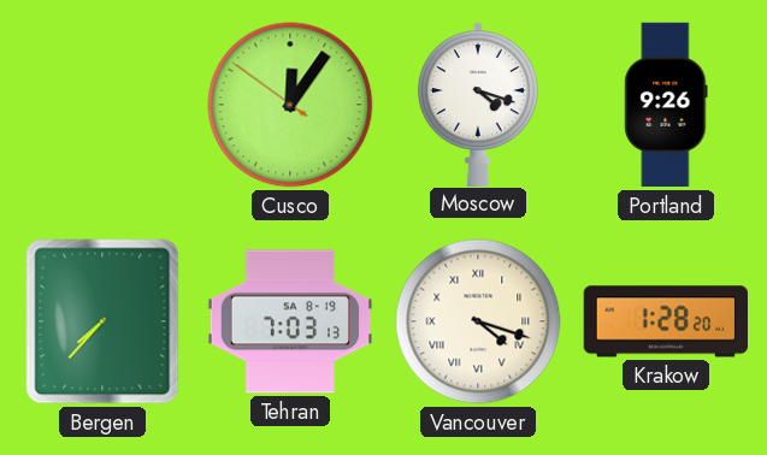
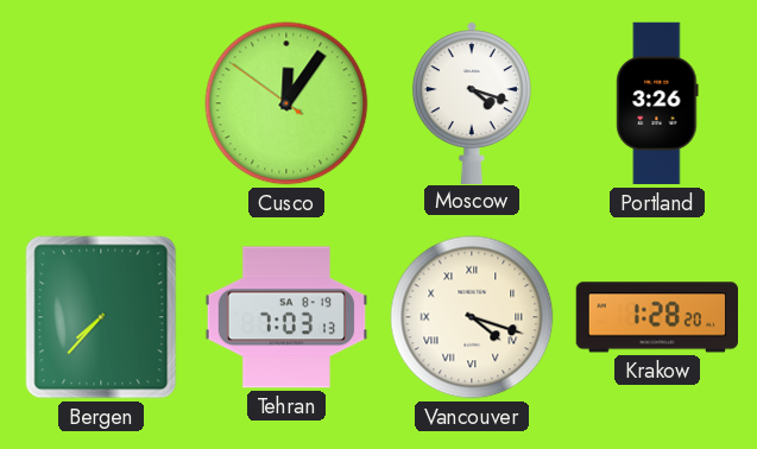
Portland: 9:26 -> 3:26 (657, 103)
